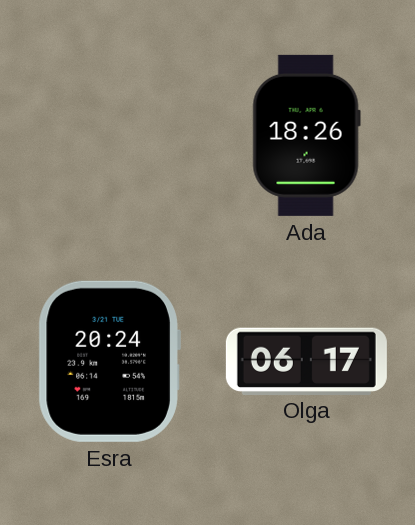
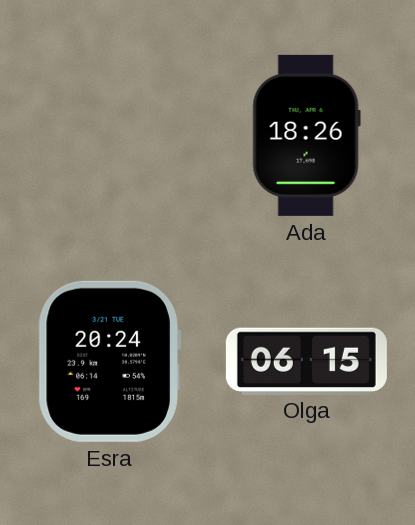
Olga: 06:17 -> 06:15 (306, 361)
